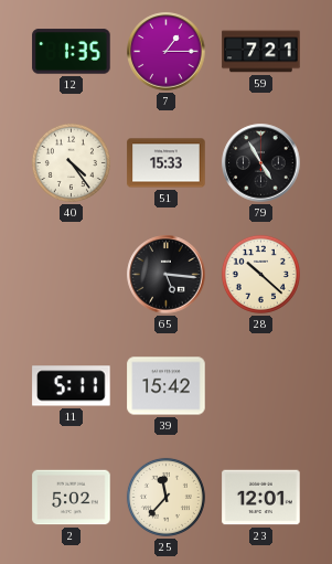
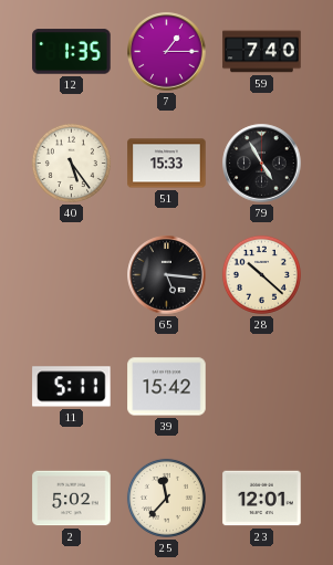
59: 7:21 -> 7:40 (262, 52)
40: 4:24 -> 5:24 (71, 163)
